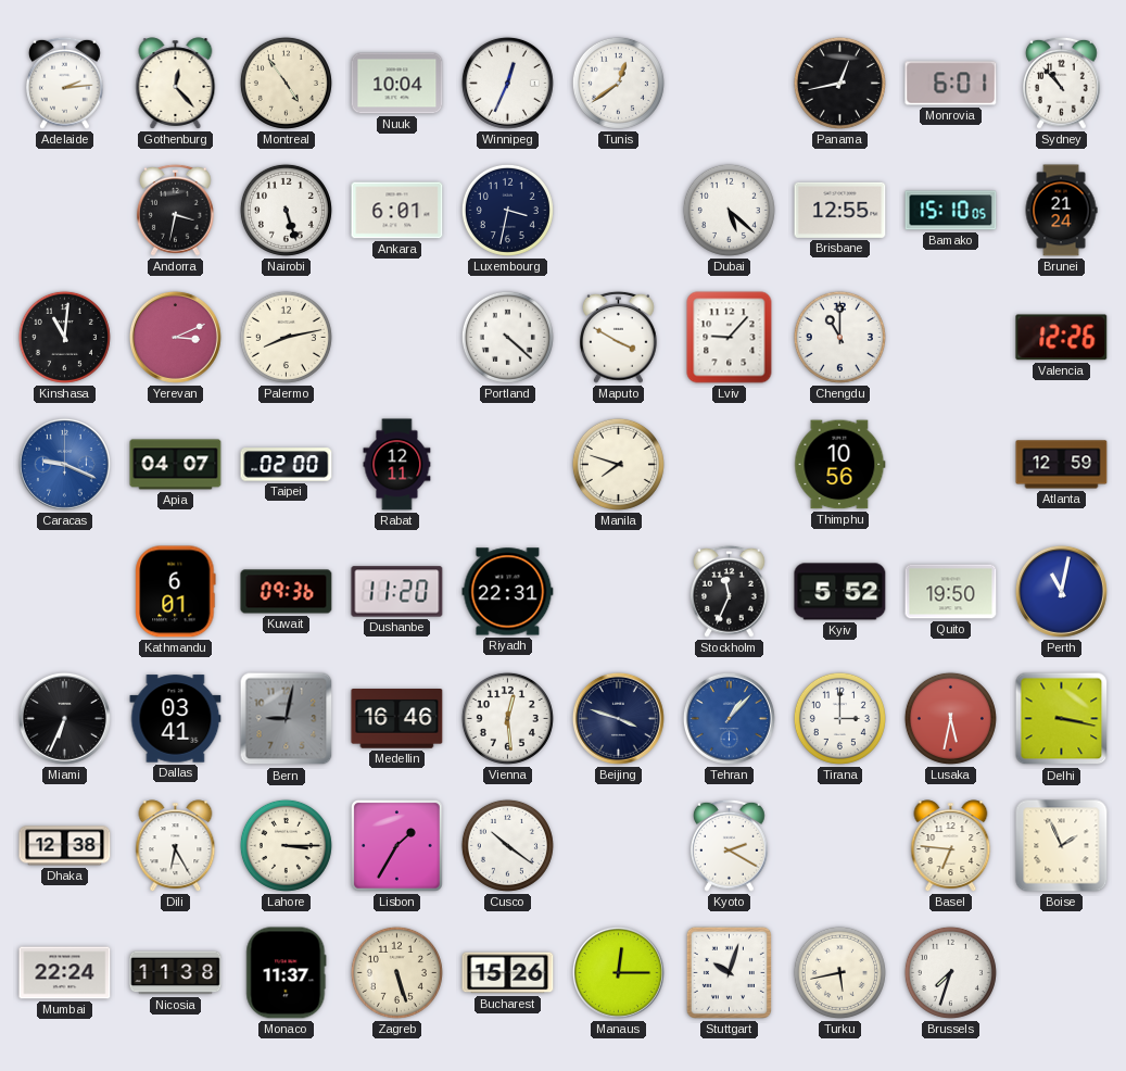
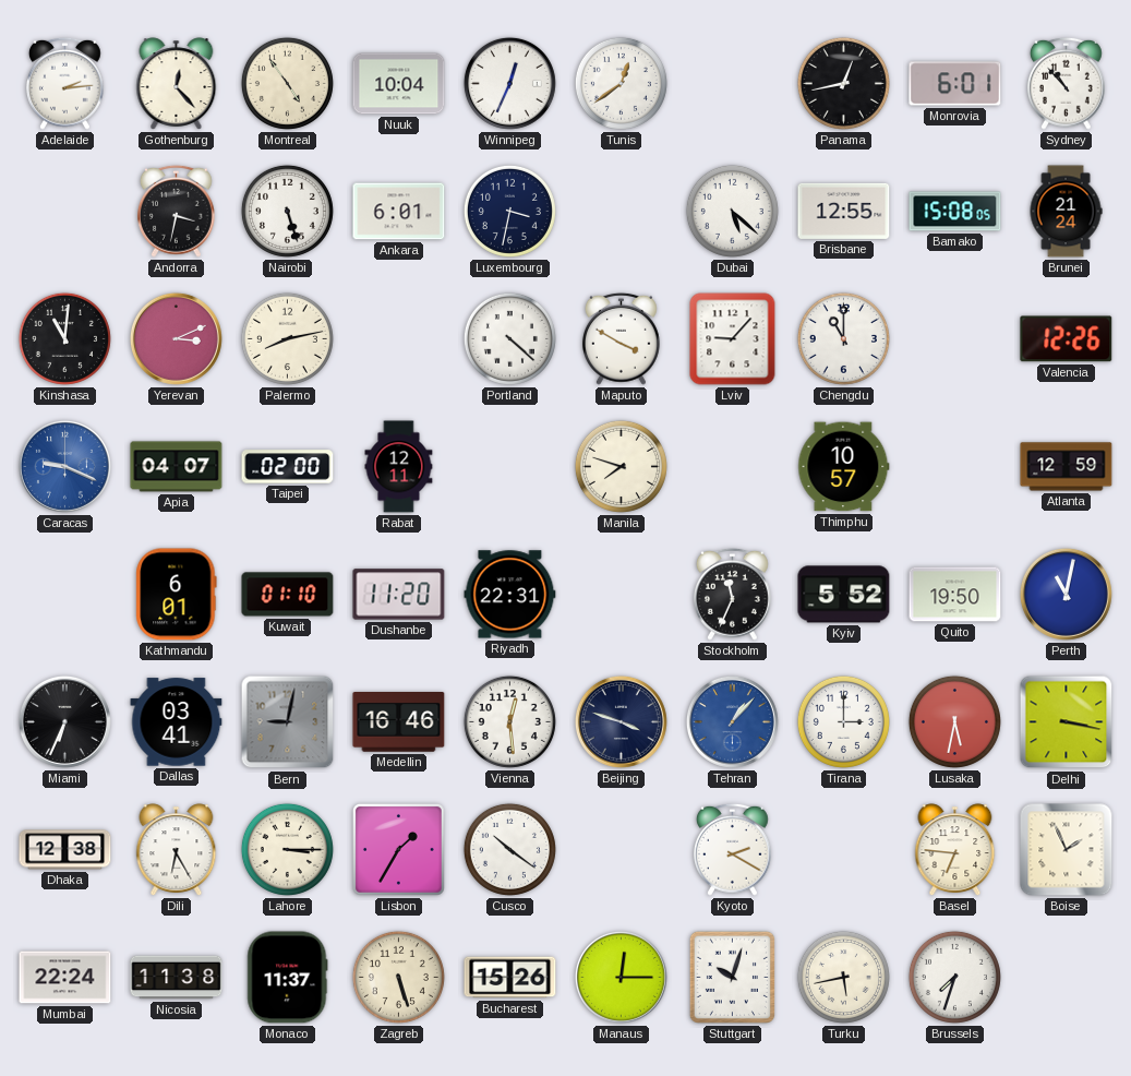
Bamako: 15:10 -> 15:08 (955, 212)
Thimphu: 10:56 -> 10:57 (844, 467)
Kuwait: 09:36 -> 01:10 (288, 595)
